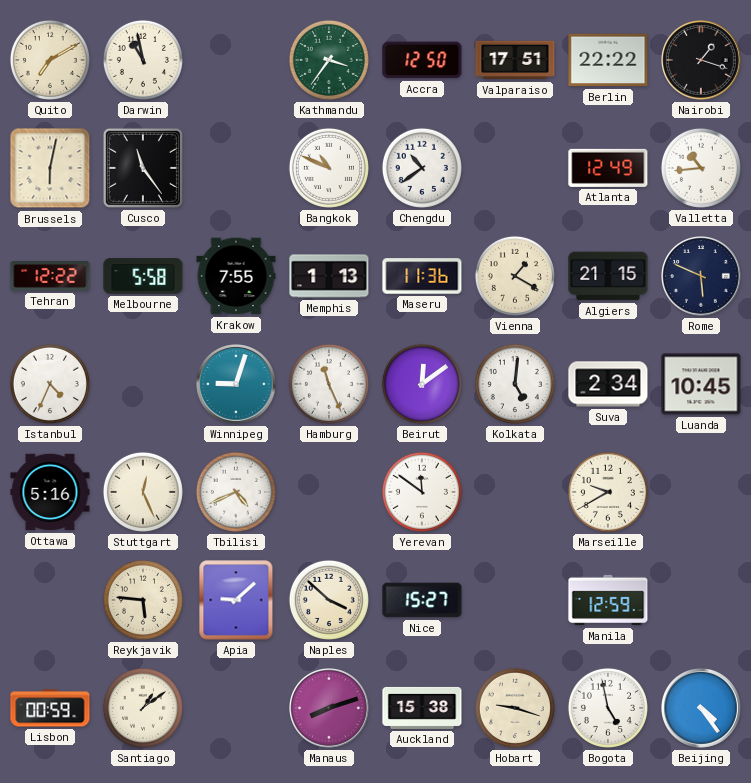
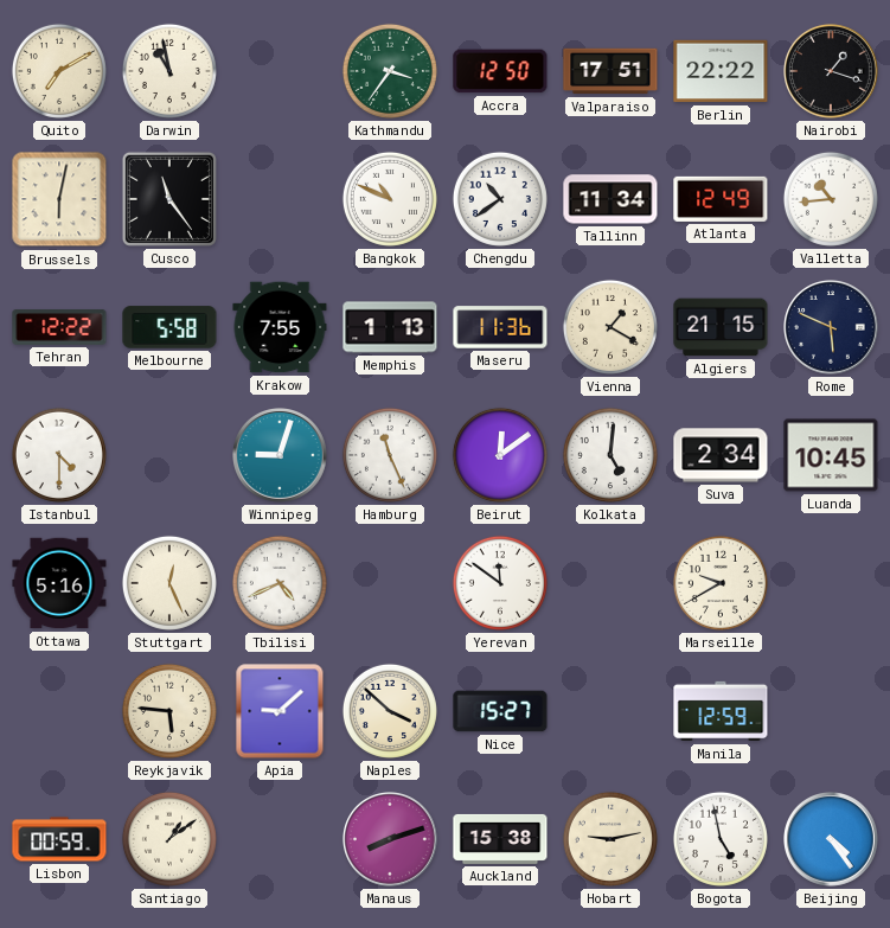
Tallinn: none -> 11:34 (610, 199)
Istanbul: 4:34 -> 4:30 (59, 455)
Hobart: 9:18 -> 9:13 (610, 839)
